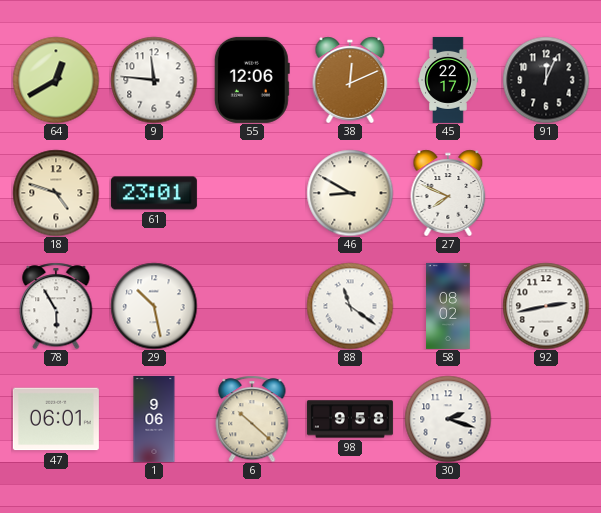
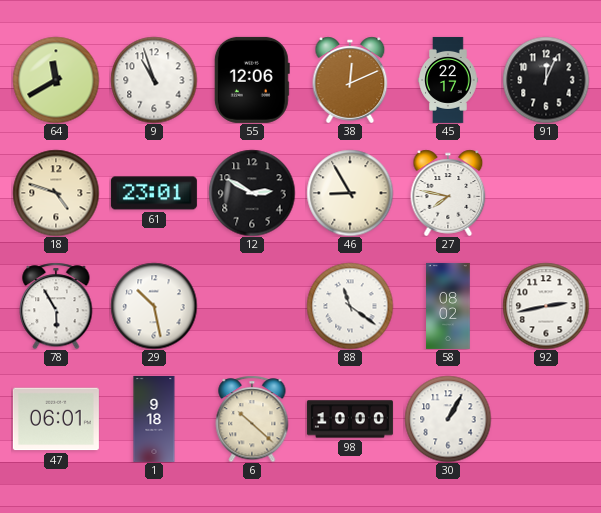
64: 12:40 -> 11:40 (56, 80)
9: 11:46 -> 10:57 (154, 80)
12: none -> 2:50 (252, 193)
46: 8:50 -> 8:55 (350, 193)
27: 7:49 -> 7:47 (448, 193)
1: 9:06 -> 9:18 (154, 419)
98: 9:58 -> 10:00 (350, 419)
30: 2:18 -> 1:05 (448, 419)
